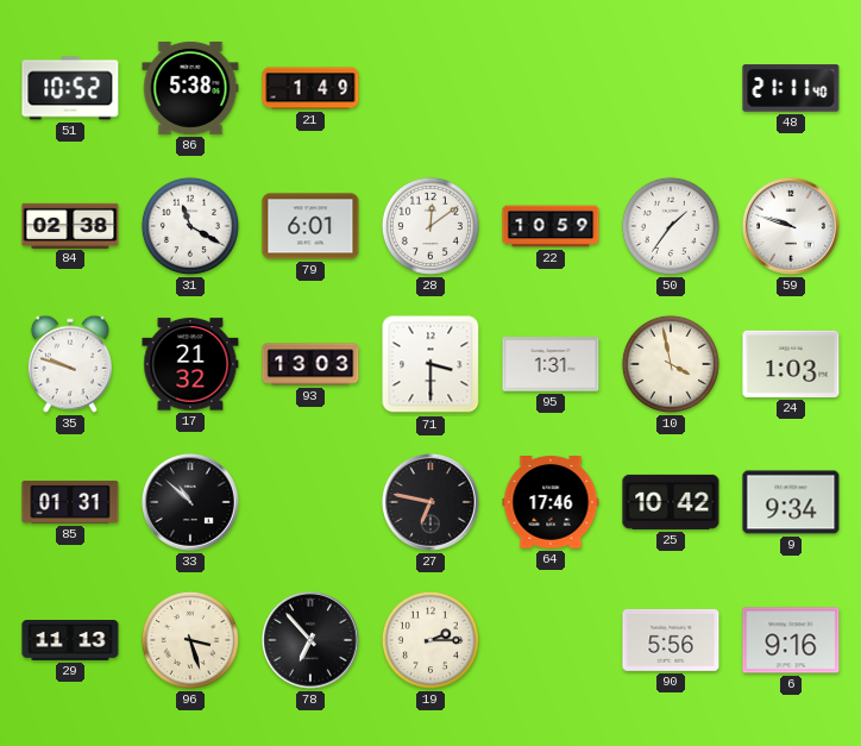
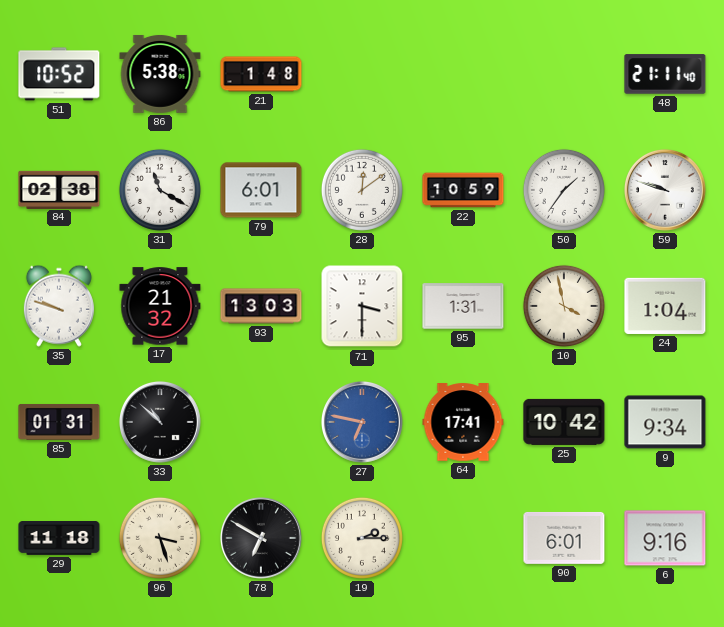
21: 1:49 -> 1:48 (261, 74)
24: 1:03 -> 1:04 (665, 306)
27 dial: black -> blue (362, 422)
64: 17:46 -> 17:41 (463, 422)
29: 11:13 -> 11:18 (59, 539)
78: 6:53 -> 6:50 (261, 538)
90: 5:56 -> 6:01 (564, 538)
